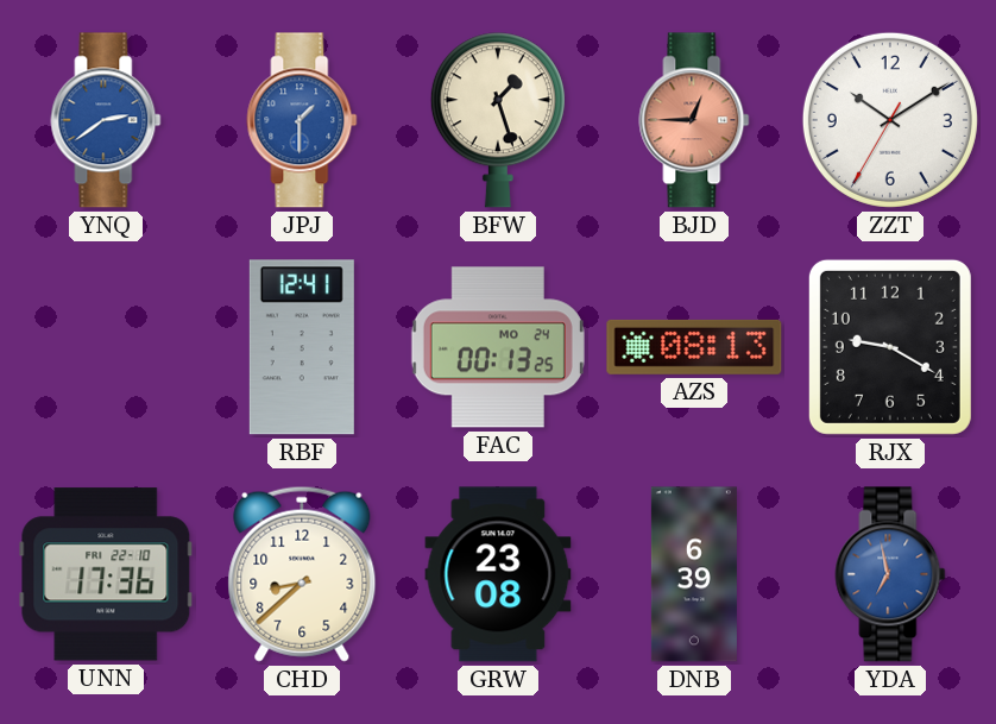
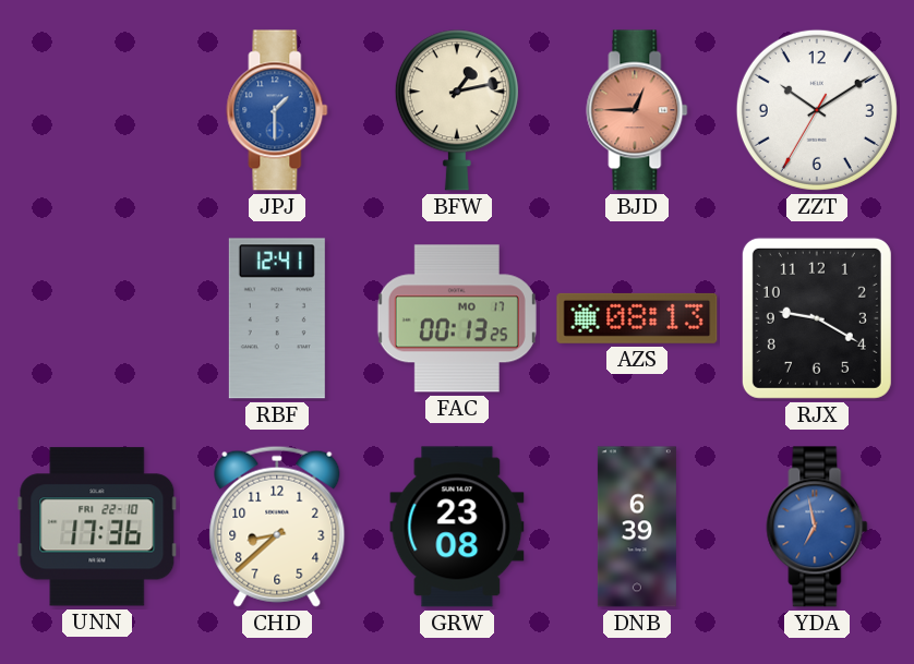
YNQ: 2:39 -> none (106, 120)
BFW: 1:27 -> 1:13 (457, 110)
FAC date: MO 24 -> MO 17 (457, 318)
